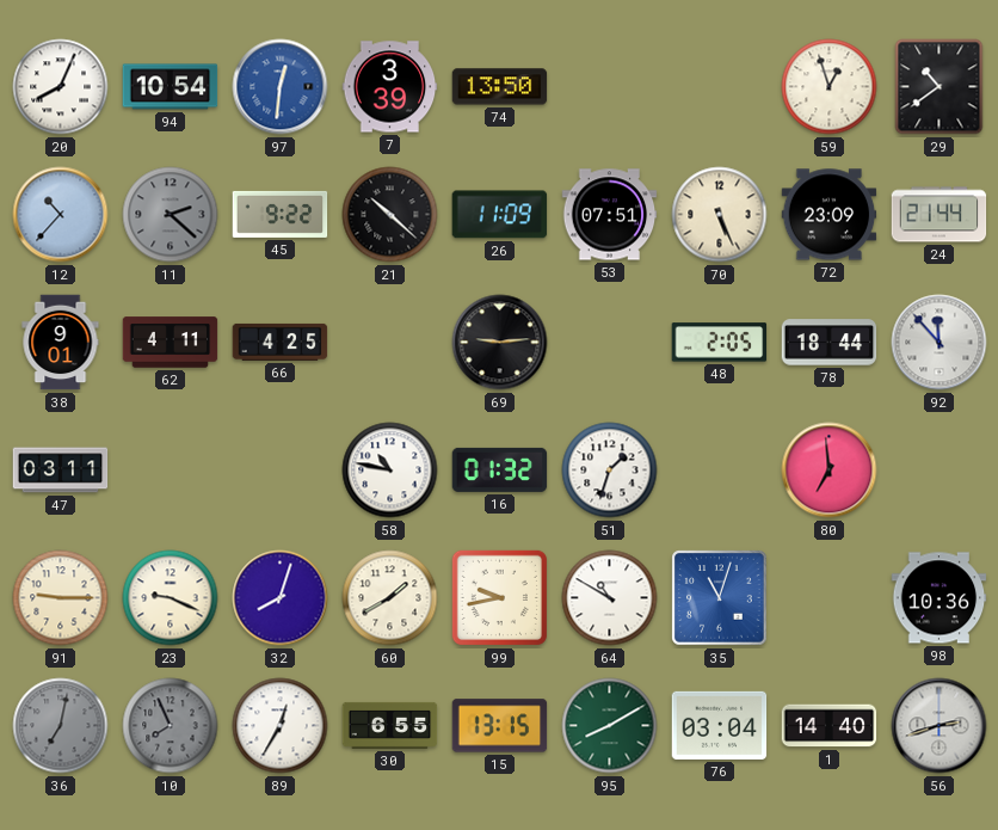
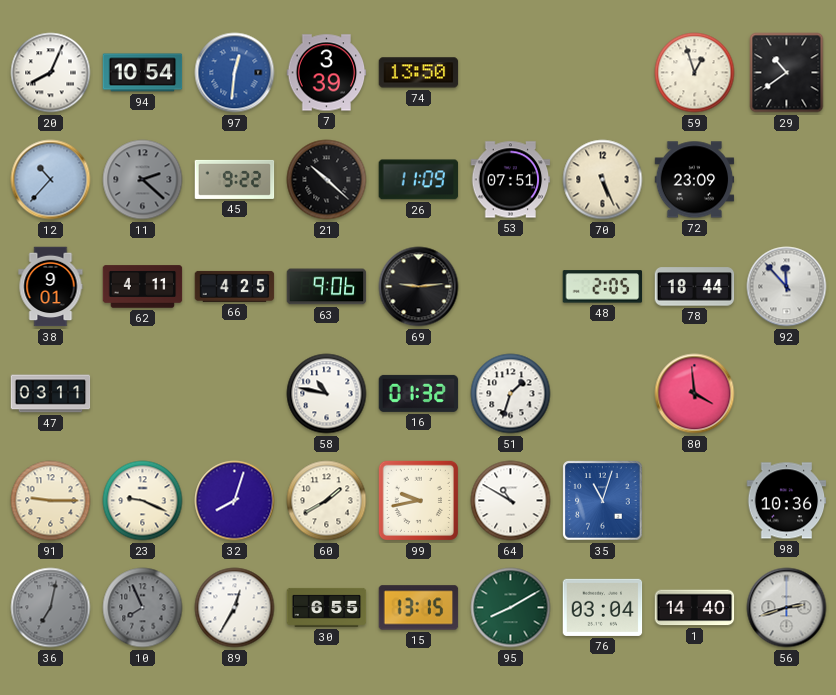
24: 21:44 -> none (940, 215)
63: none -> 9:06 (327, 287)
80: 6:59 -> 3:59 (695, 394)
